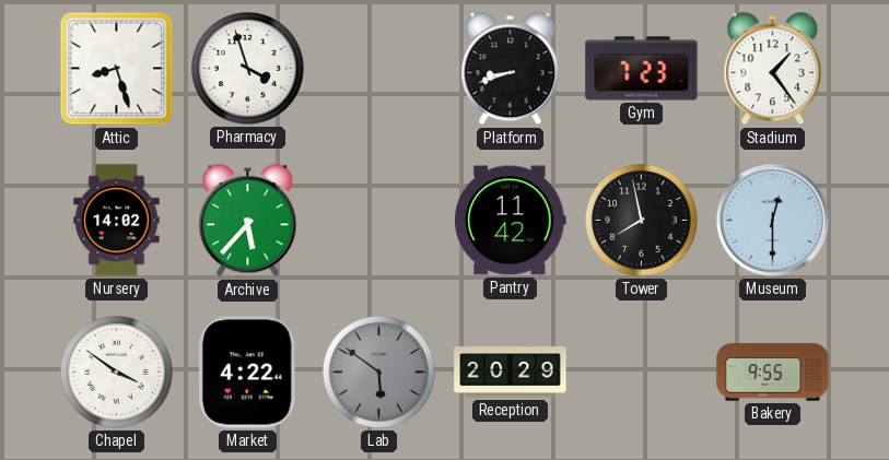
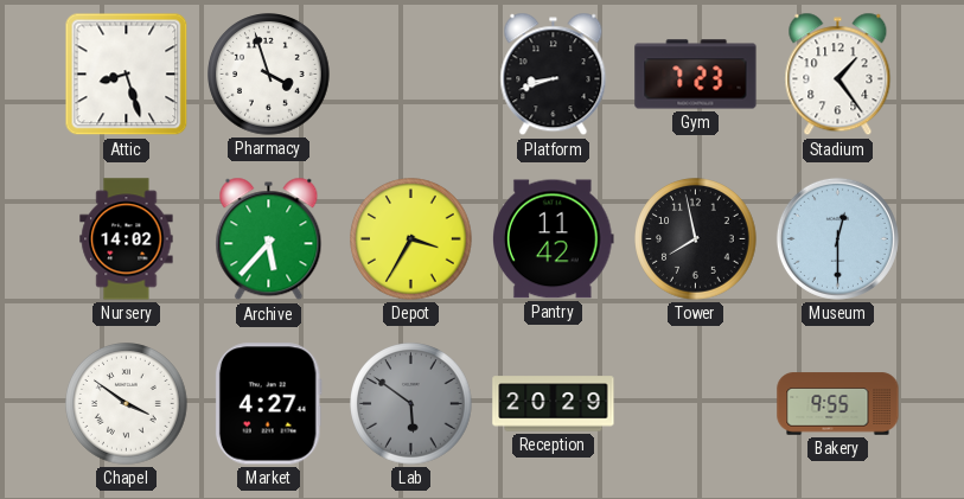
Depot: none -> 3:35 (411, 239)
Market: 4:22 -> 4:27 (268, 404)
